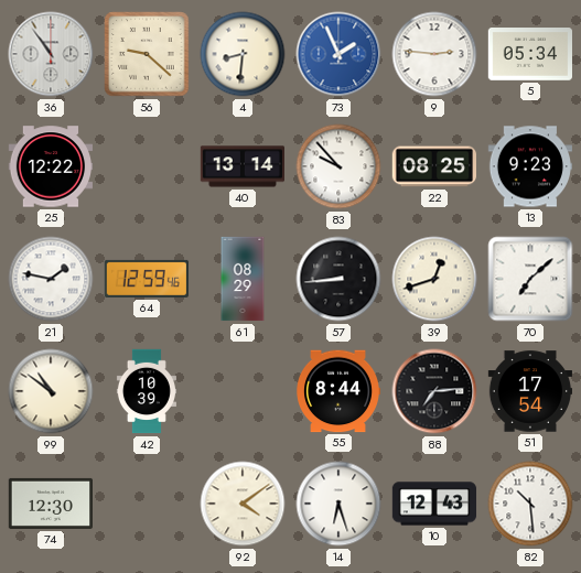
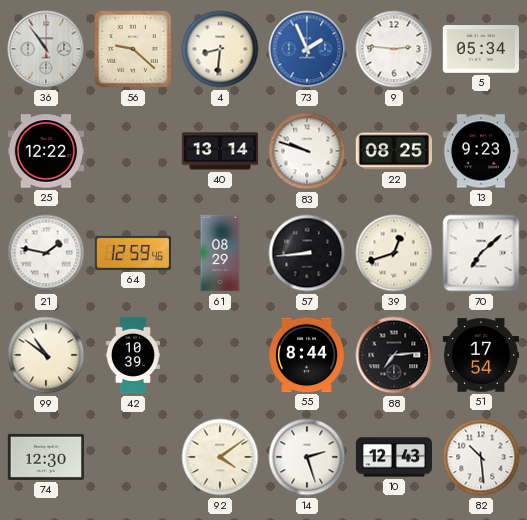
83: 9:53 -> 9:48 (307, 151)
14: 6:27 -> 2:27 (307, 457)
